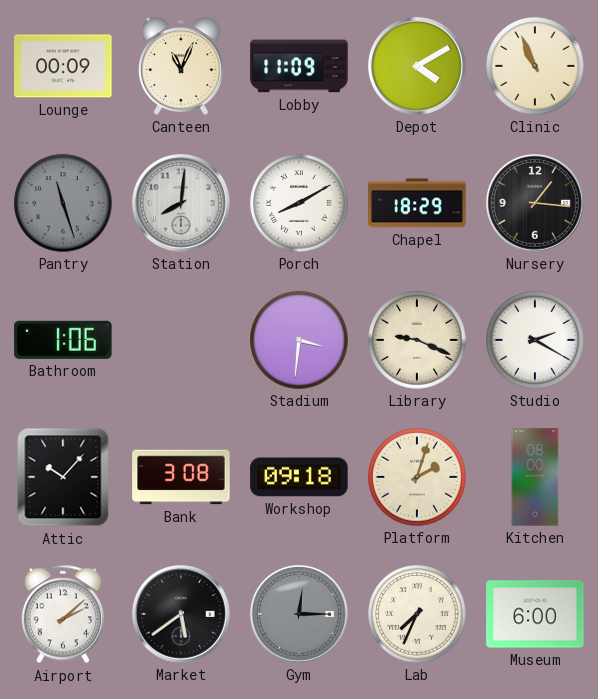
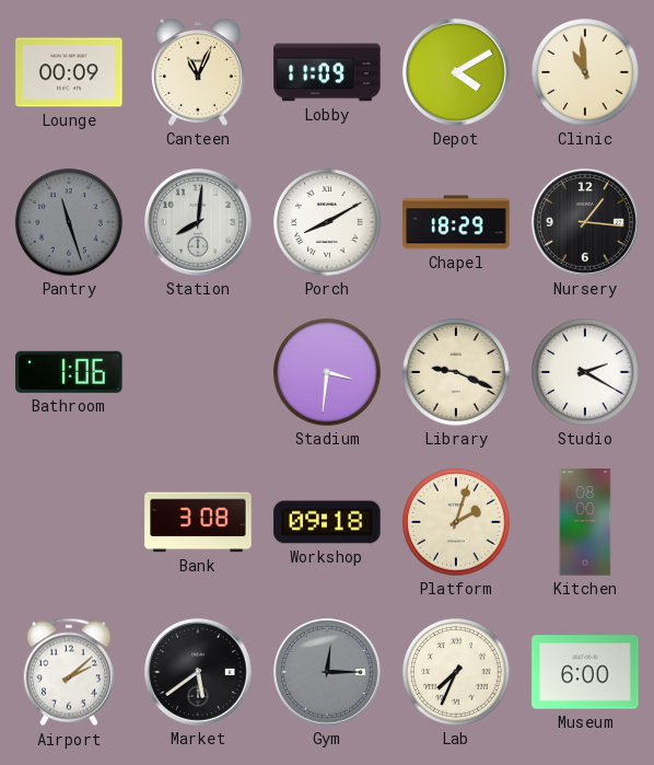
Clinic: 10:56 -> 10:59 (585, 72)
Attic: 10:07 -> none (63, 477)
